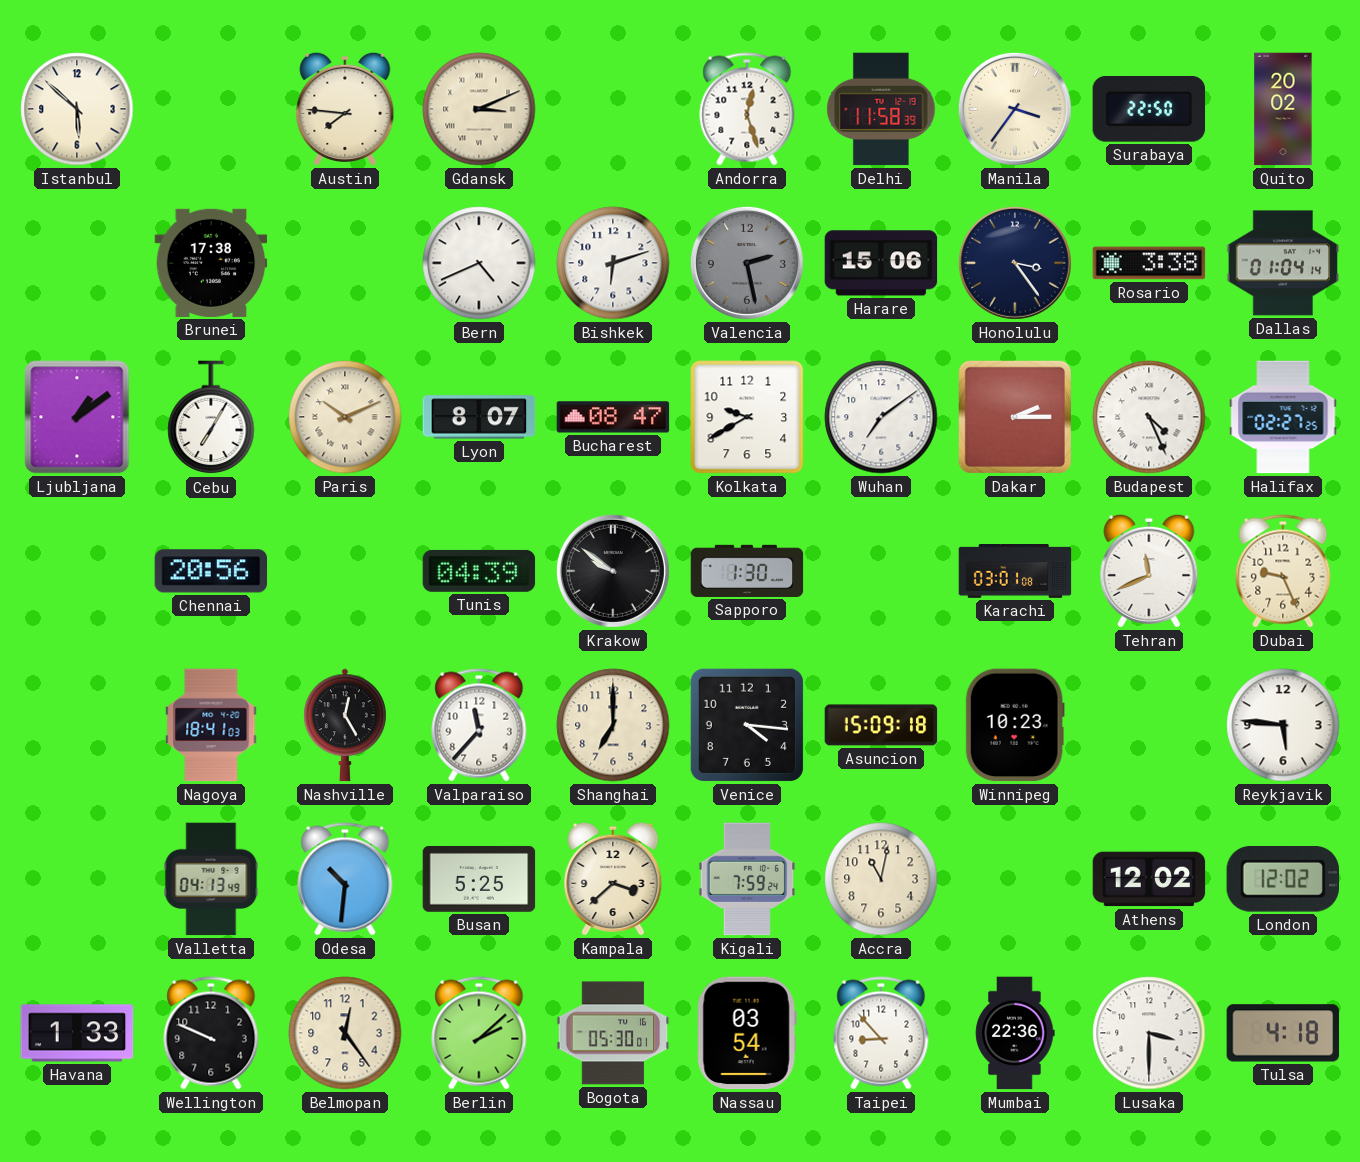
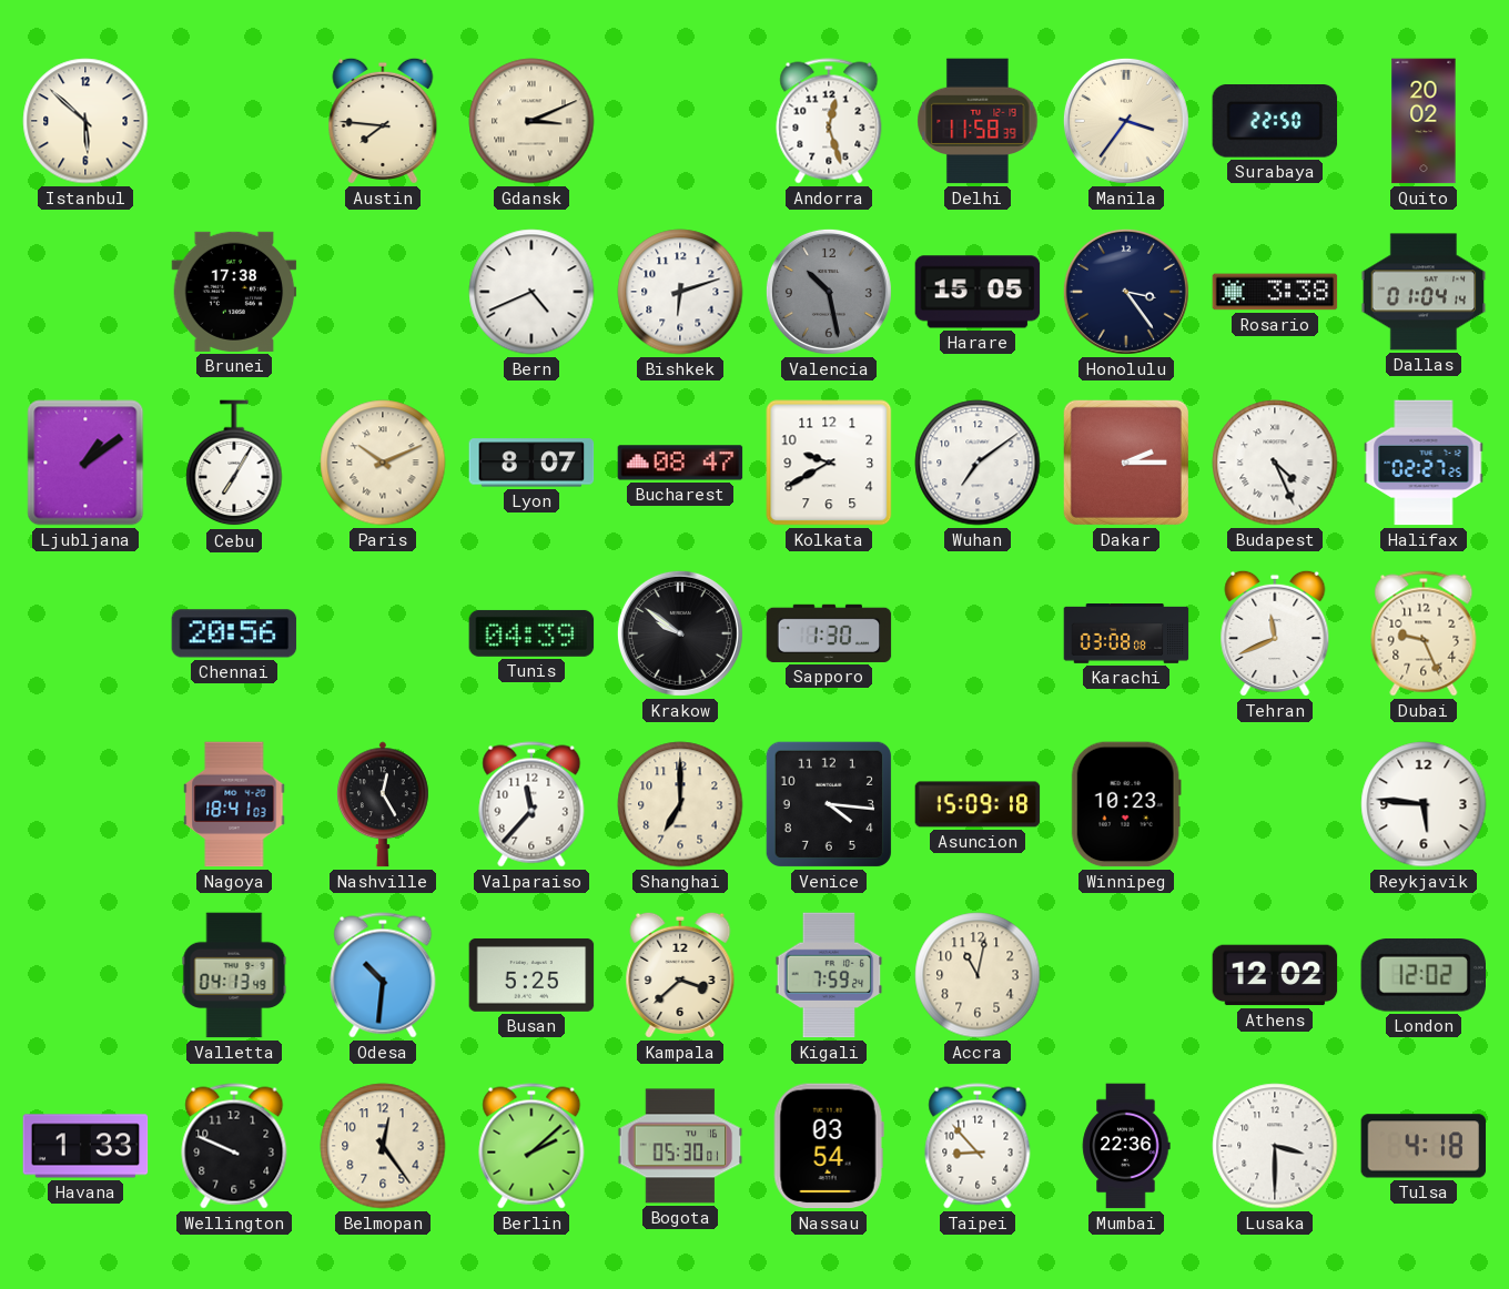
Valencia: 2:28 -> 10:28 (829, 292)
Harare: 15:06 -> 15:05 (978, 292)
Karachi: 03:01 -> 03:08 (1126, 635)
